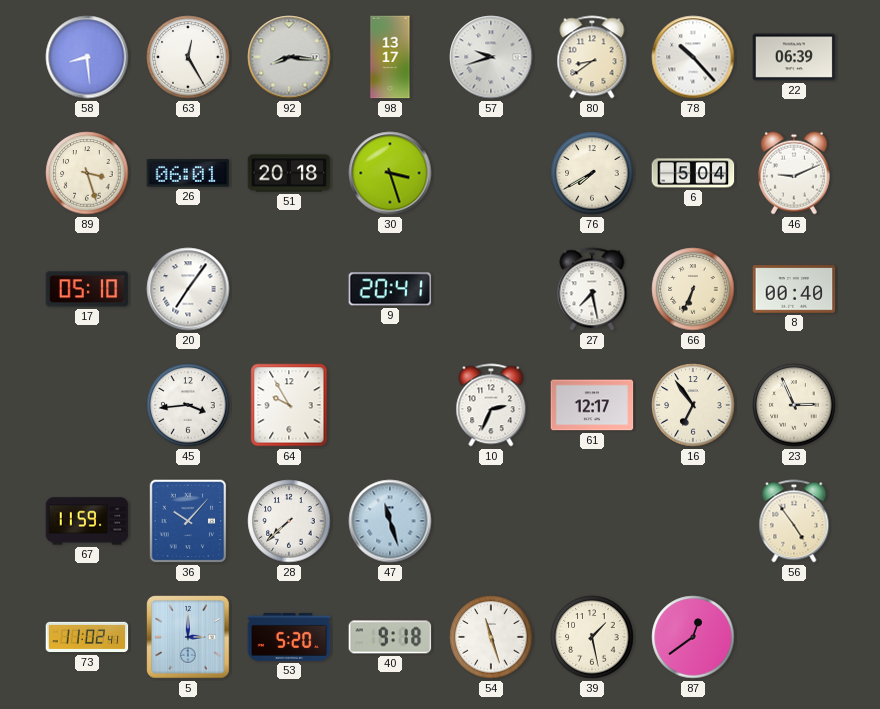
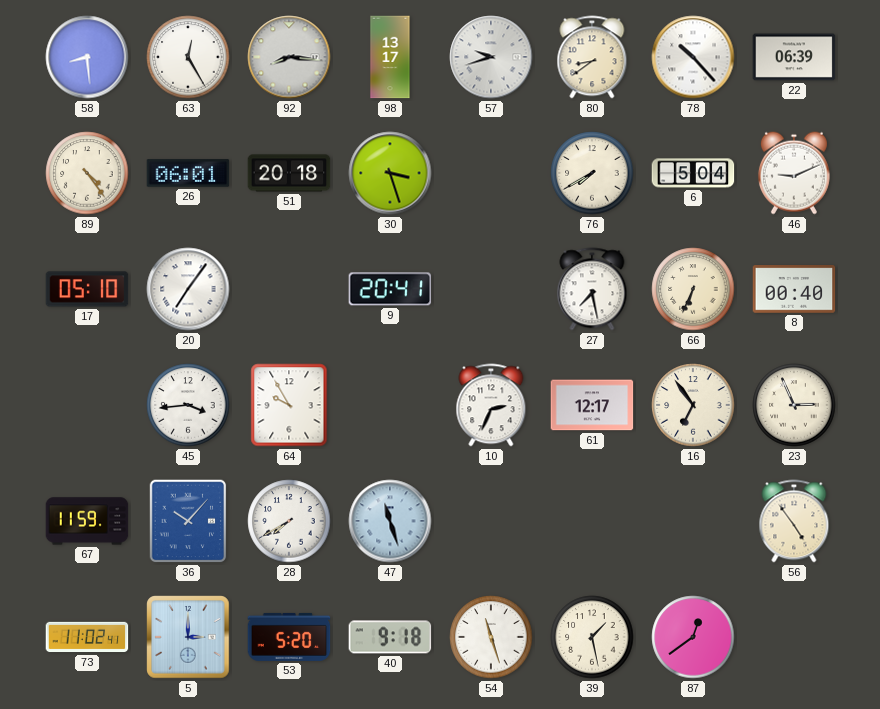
89: 3:27 -> 4:24 (87, 173)
28: 7:38 -> 7:40 (289, 521)
